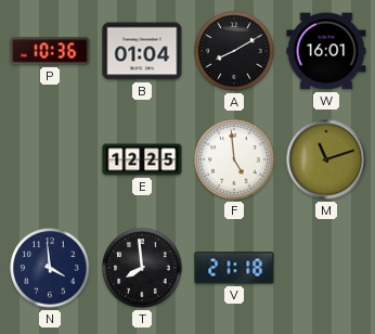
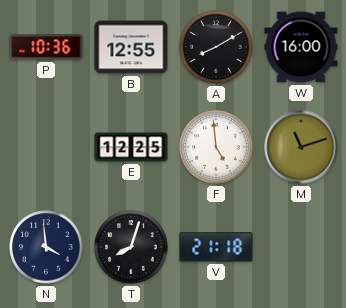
B: 01:04 -> 12:55 (131, 47)
W: 16:01 -> 16:00 (301, 47)
T: 7:59 -> 8:03 (131, 247)
